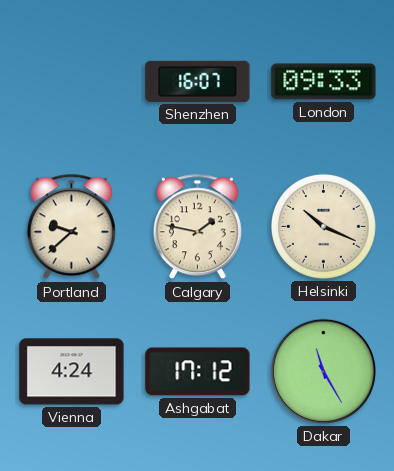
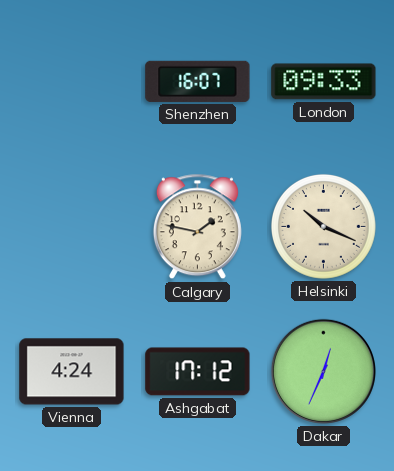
Portland: 9:38 -> none (71, 227)
Dakar: 11:25 -> 12:34 (323, 371)
